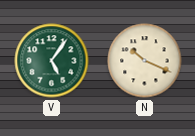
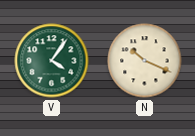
V: 5:06 -> 4:06 (52, 61)
